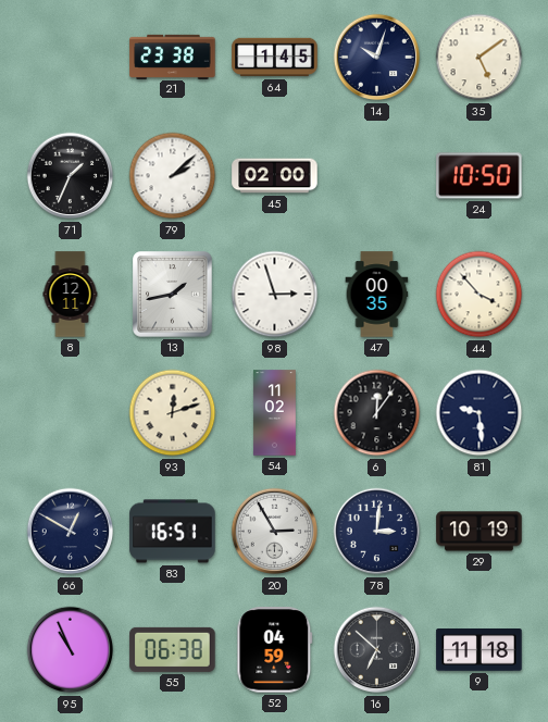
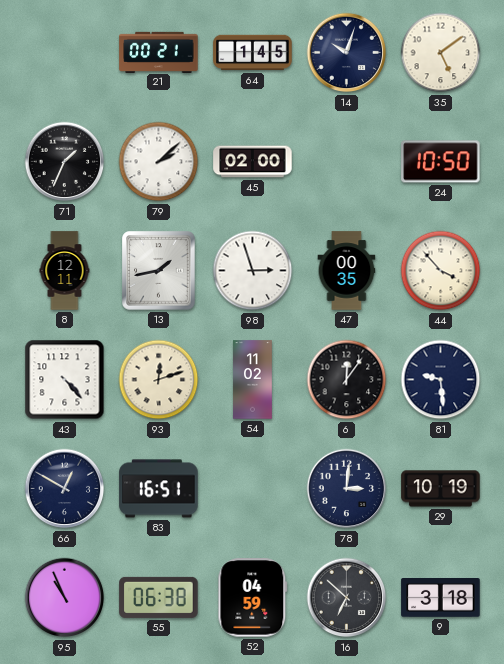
21: 23:38 -> 00:21 (159, 52)
43: none -> 4:23 (65, 380)
20: 2:55 -> none (275, 532)
9: 11:18 -> 3:18 (441, 598)
